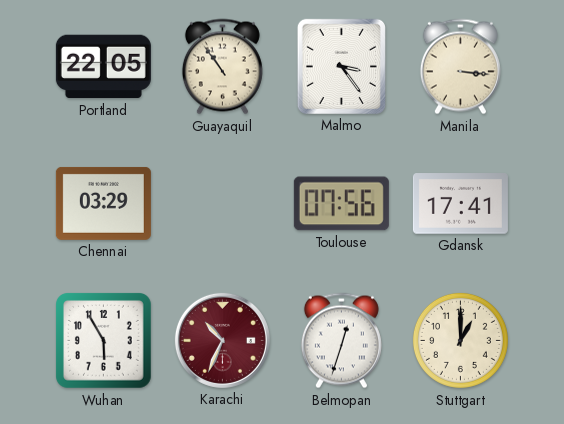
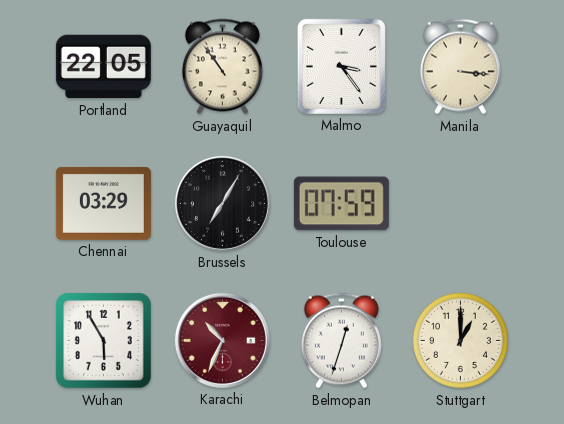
Brussels: none -> 7:05 (222, 203)
Toulouse: 07:56 -> 07:59 (341, 204)
Gdansk: 17:41 -> none (460, 204)
